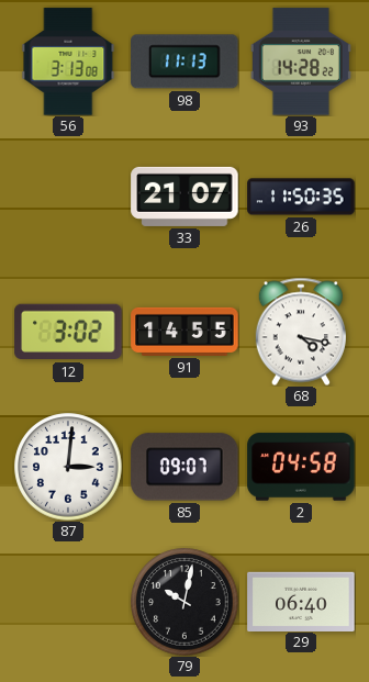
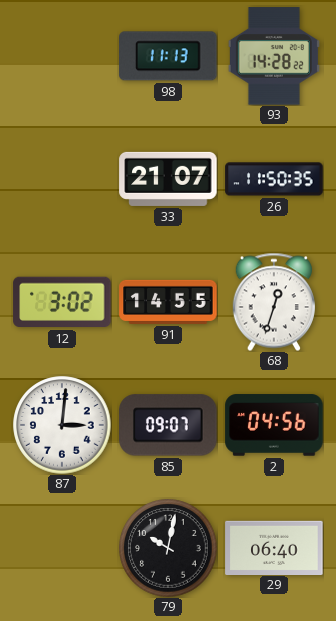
56: 3:13 -> none (68, 62)
68: 4:17 -> 12:33 (274, 302)
2: 04:58 -> 04:56 (274, 425)
